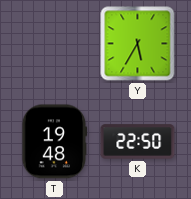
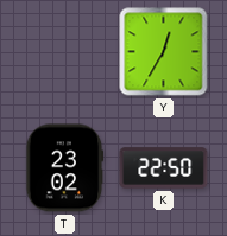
Y: 5:35 -> 12:35 (164, 52)
T: 19:48 -> 23:02 (65, 168)
